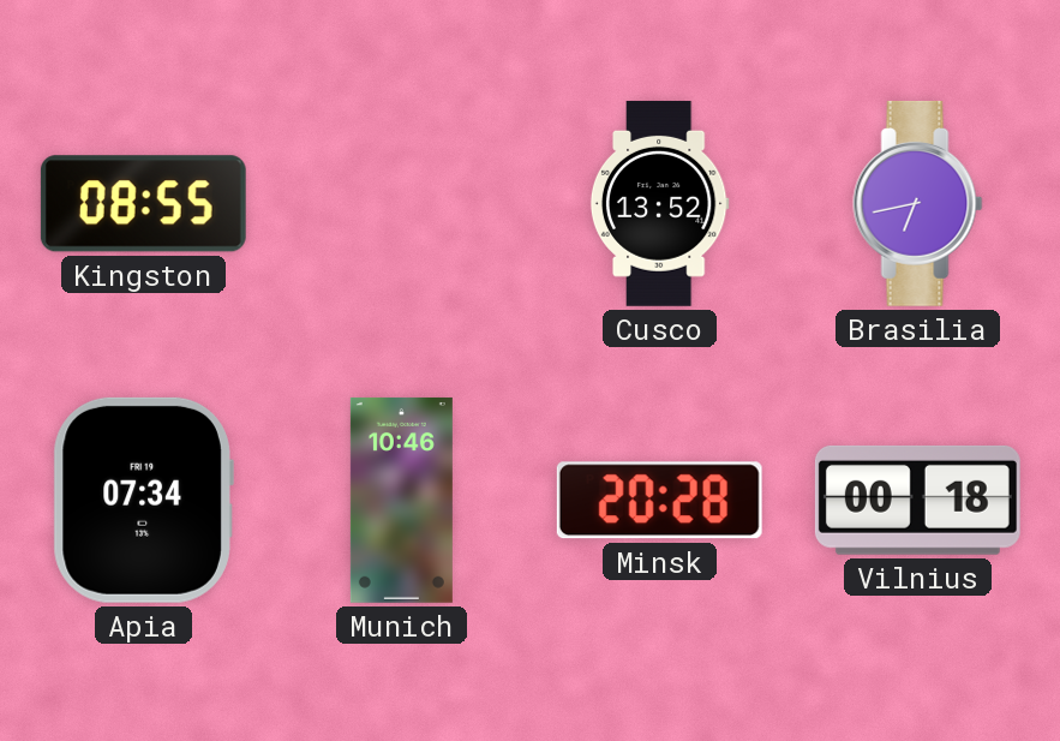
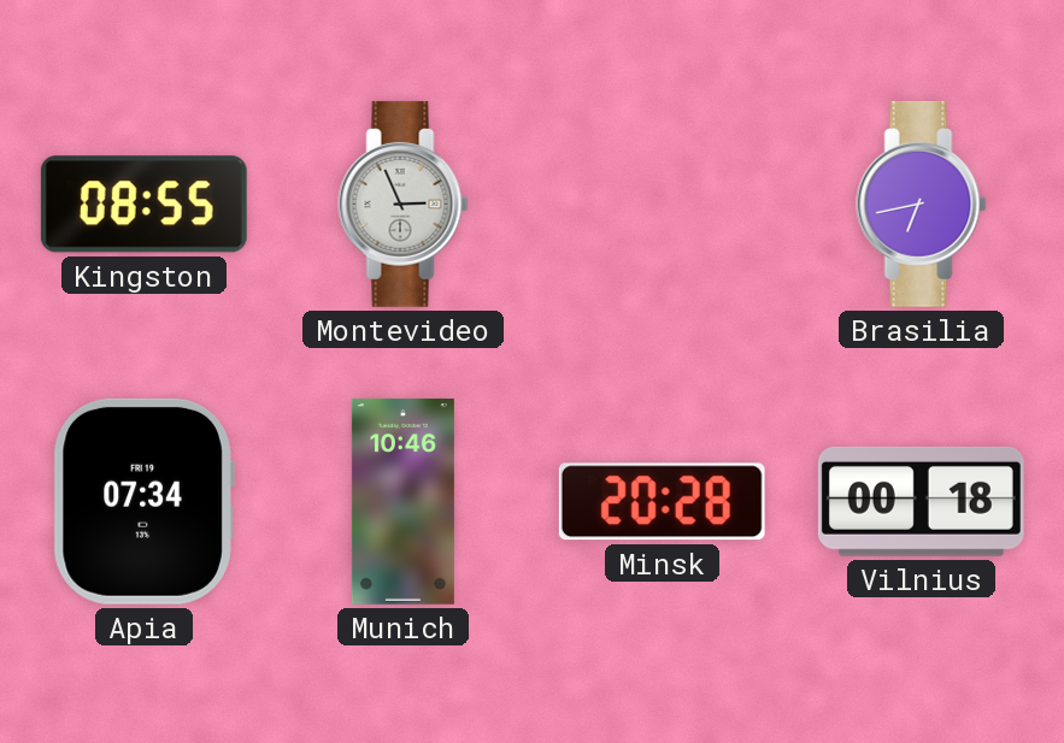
Montevideo: none -> 2:56 (404, 204)
Cusco: 13:52 -> none (659, 203)
